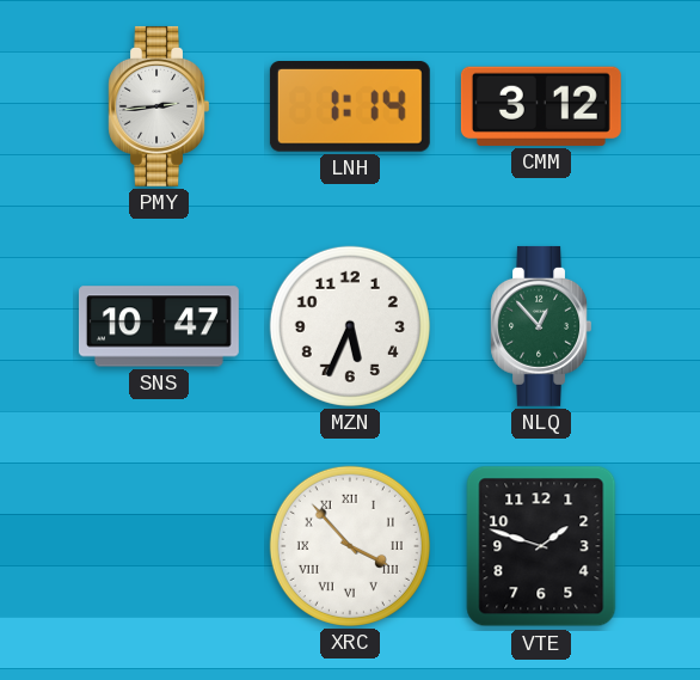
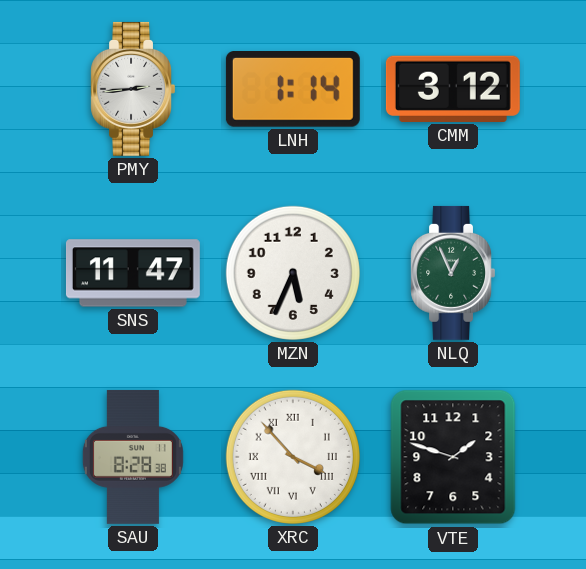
SNS: 10:47 -> 11:47 (133, 273)
NLQ: 12:53 -> 12:56 (452, 273)
SAU: none -> 8:28 (133, 457)
